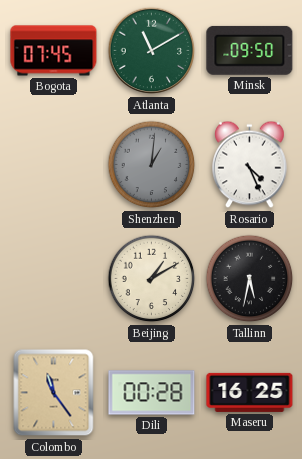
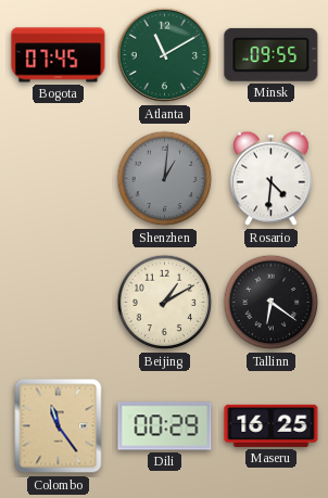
Minsk: 09:50 -> 09:55 (272, 54)
Rosario: 4:26 -> 4:31 (272, 179)
Tallinn: 5:32 -> 6:21 (272, 303)
Dili: 00:28 -> 00:29 (165, 426)
